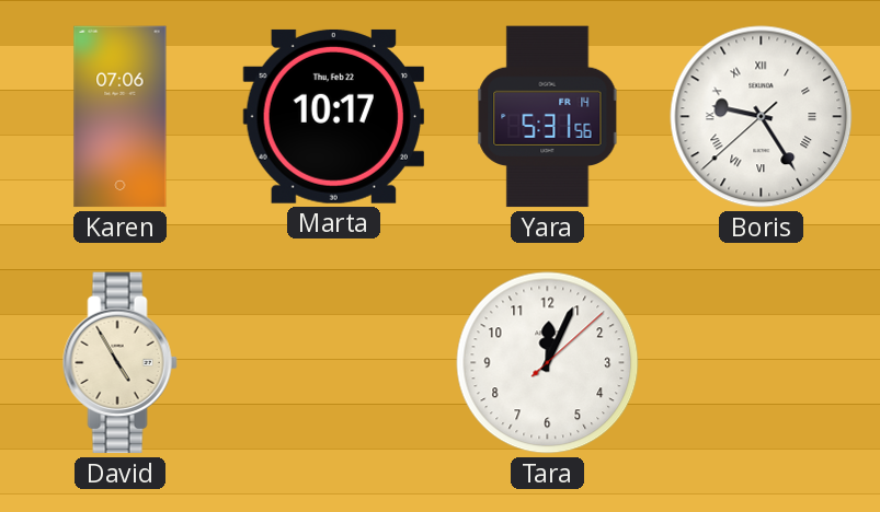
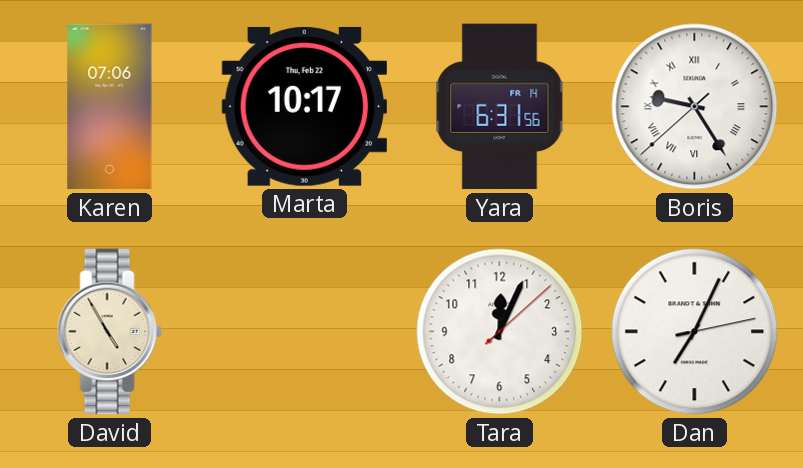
Yara: 5:31 -> 6:31 (500, 107)
Dan: none -> 7:04 (695, 332)
